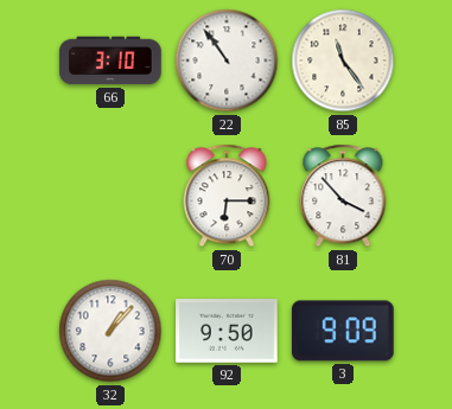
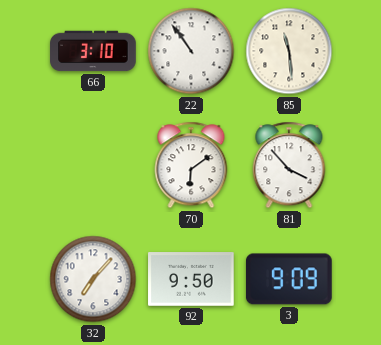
85: 11:24 -> 11:29 (289, 51)
70: 6:15 -> 6:09 (191, 165)
32: 1:07 -> 7:07 (93, 279)
